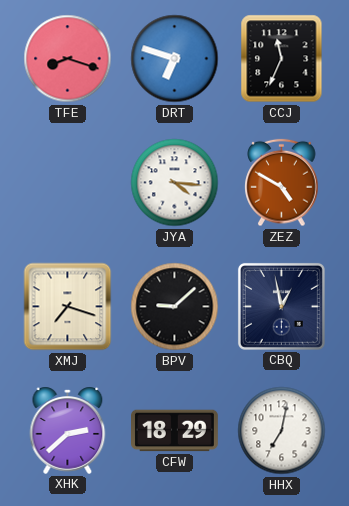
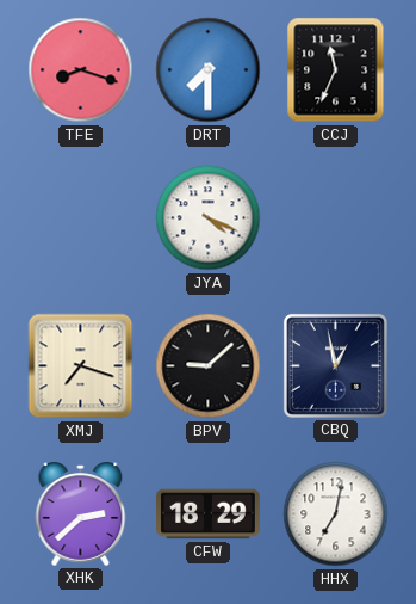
DRT: 6:48 -> 7:30 (209, 70)
JYA: 4:16 -> 4:19 (209, 218)
ZEZ: 4:50 -> none (282, 183)
